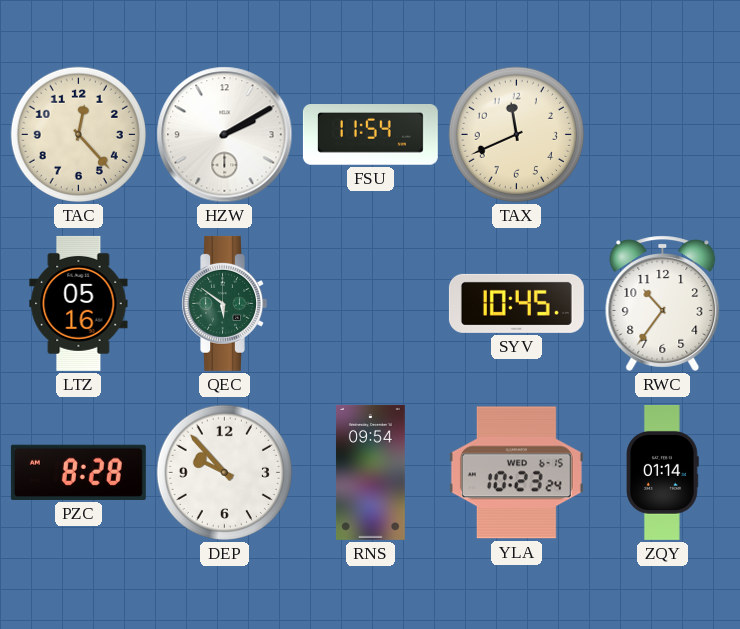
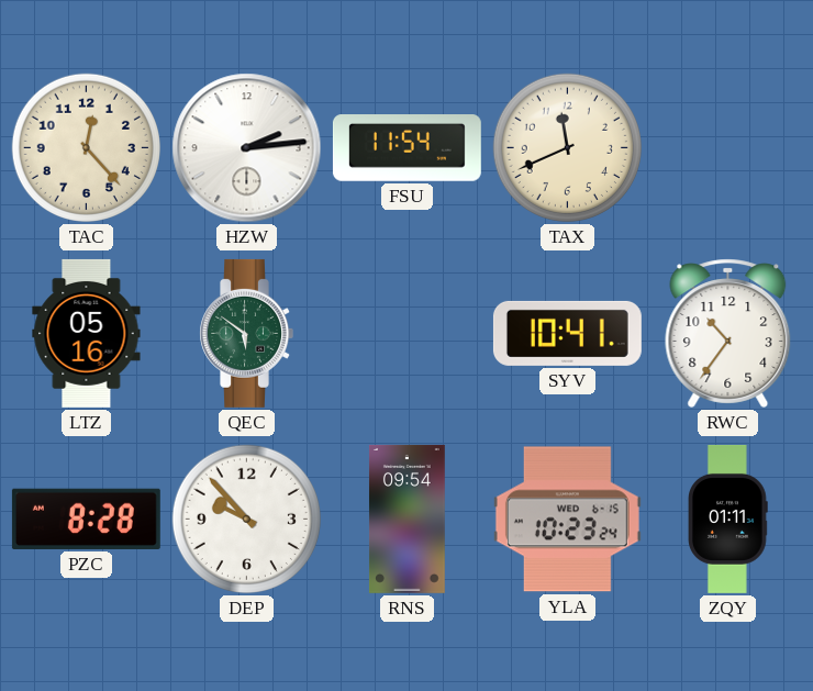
HZW: 2:10 -> 2:14 (247, 148)
SYV: 10:45 -> 10:41 (567, 333)
ZQY: 01:14 -> 01:11 (728, 519)
